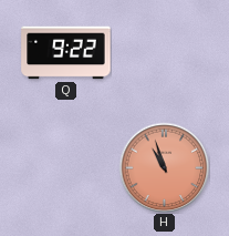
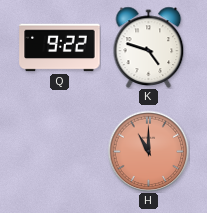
K: none -> 4:48 (149, 47)
H: 10:57 -> 11:00 (148, 151)
